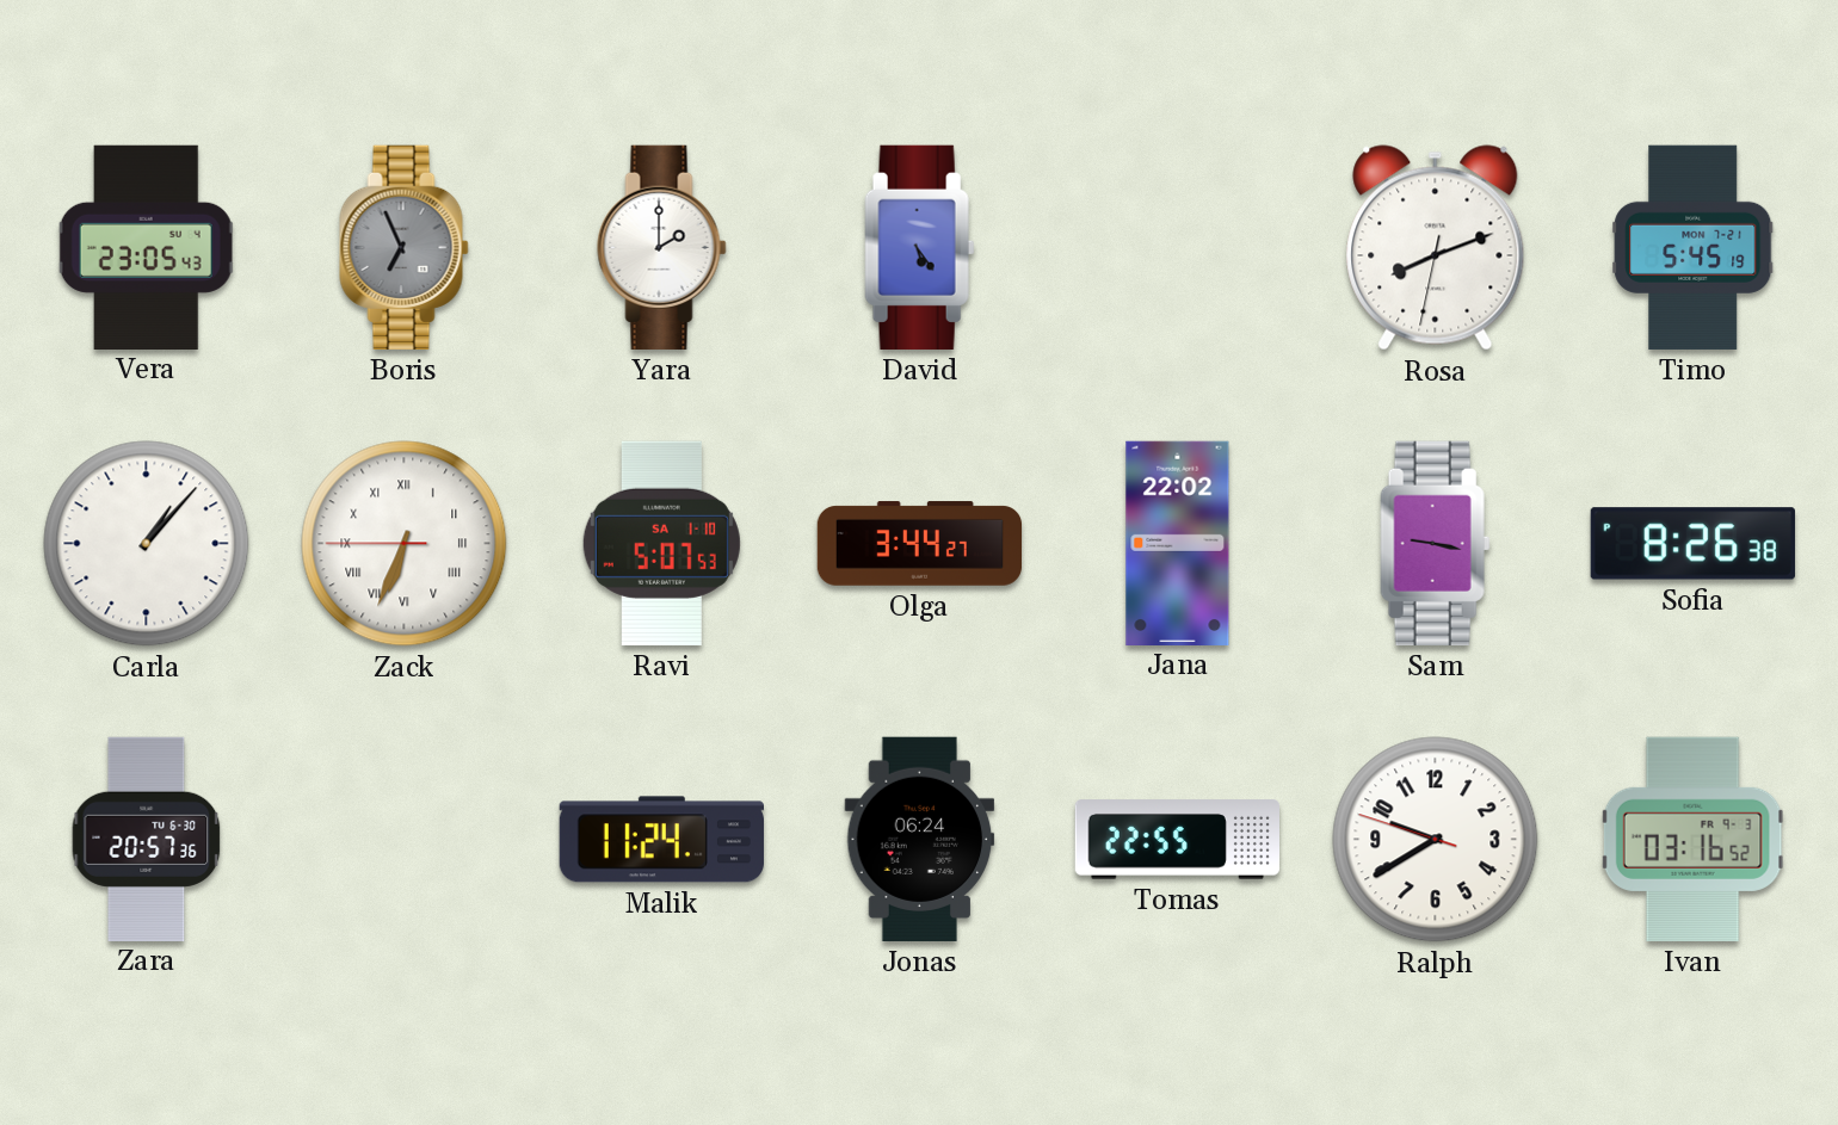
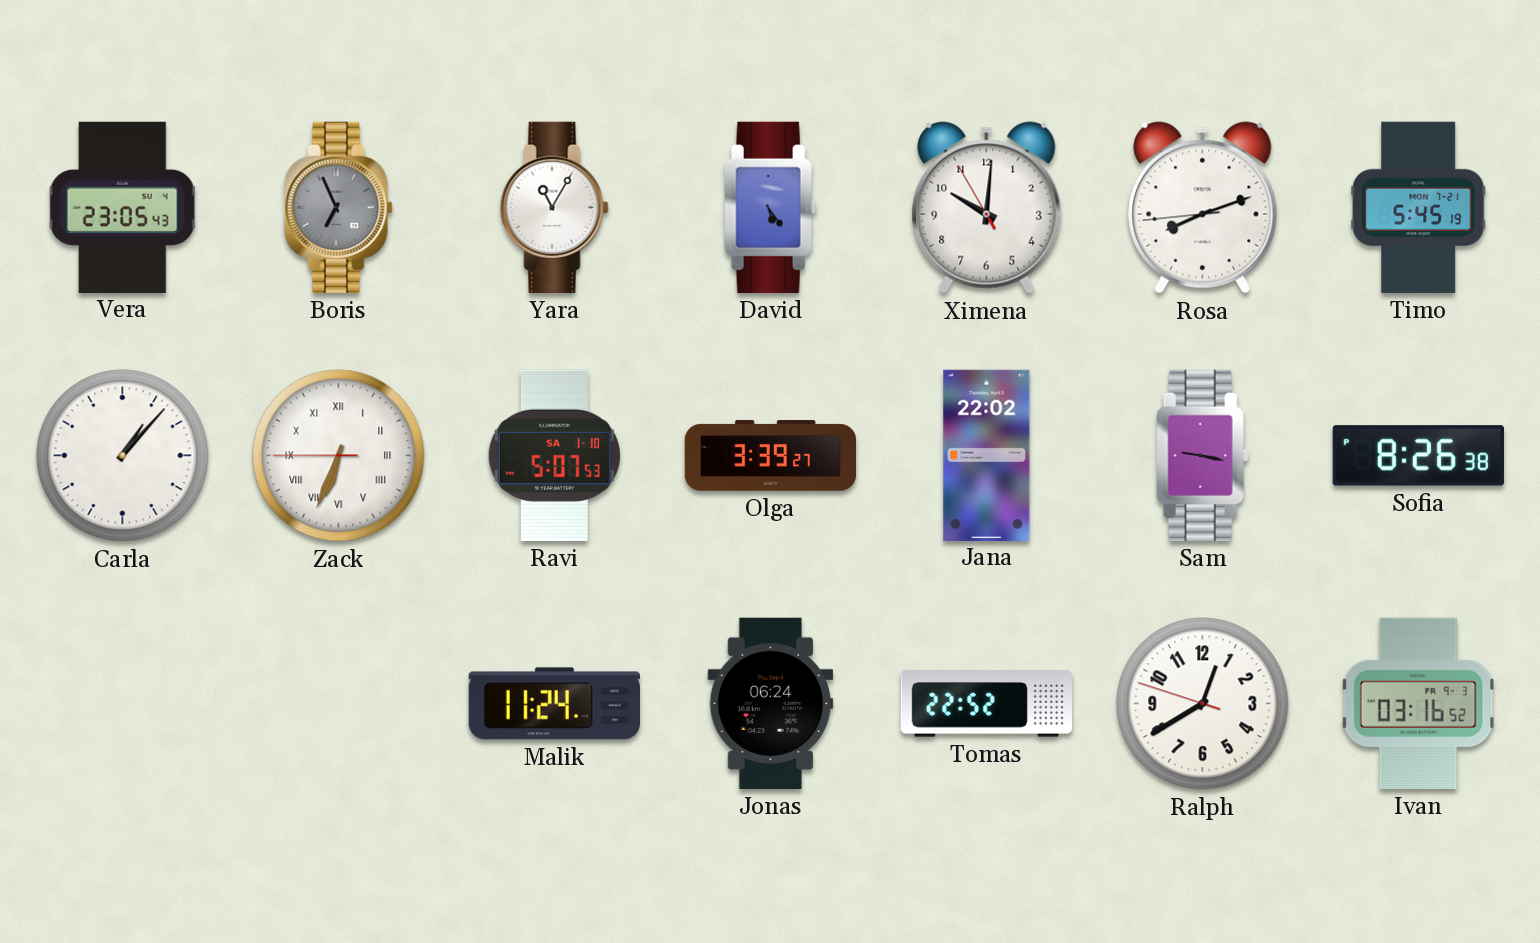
Yara: 2:00 -> 11:05 (555, 207)
Ximena: none -> 10:00 (987, 208)
Rosa: 8:11:32 -> 8:11:44 (1203, 208)
Olga: 3:44 -> 3:39 (771, 456)
Zara: 20:57 -> none (147, 839)
Tomas: 22:55 -> 22:52 (986, 704)
Ralph: 9:39 -> 12:39 (1203, 704)
